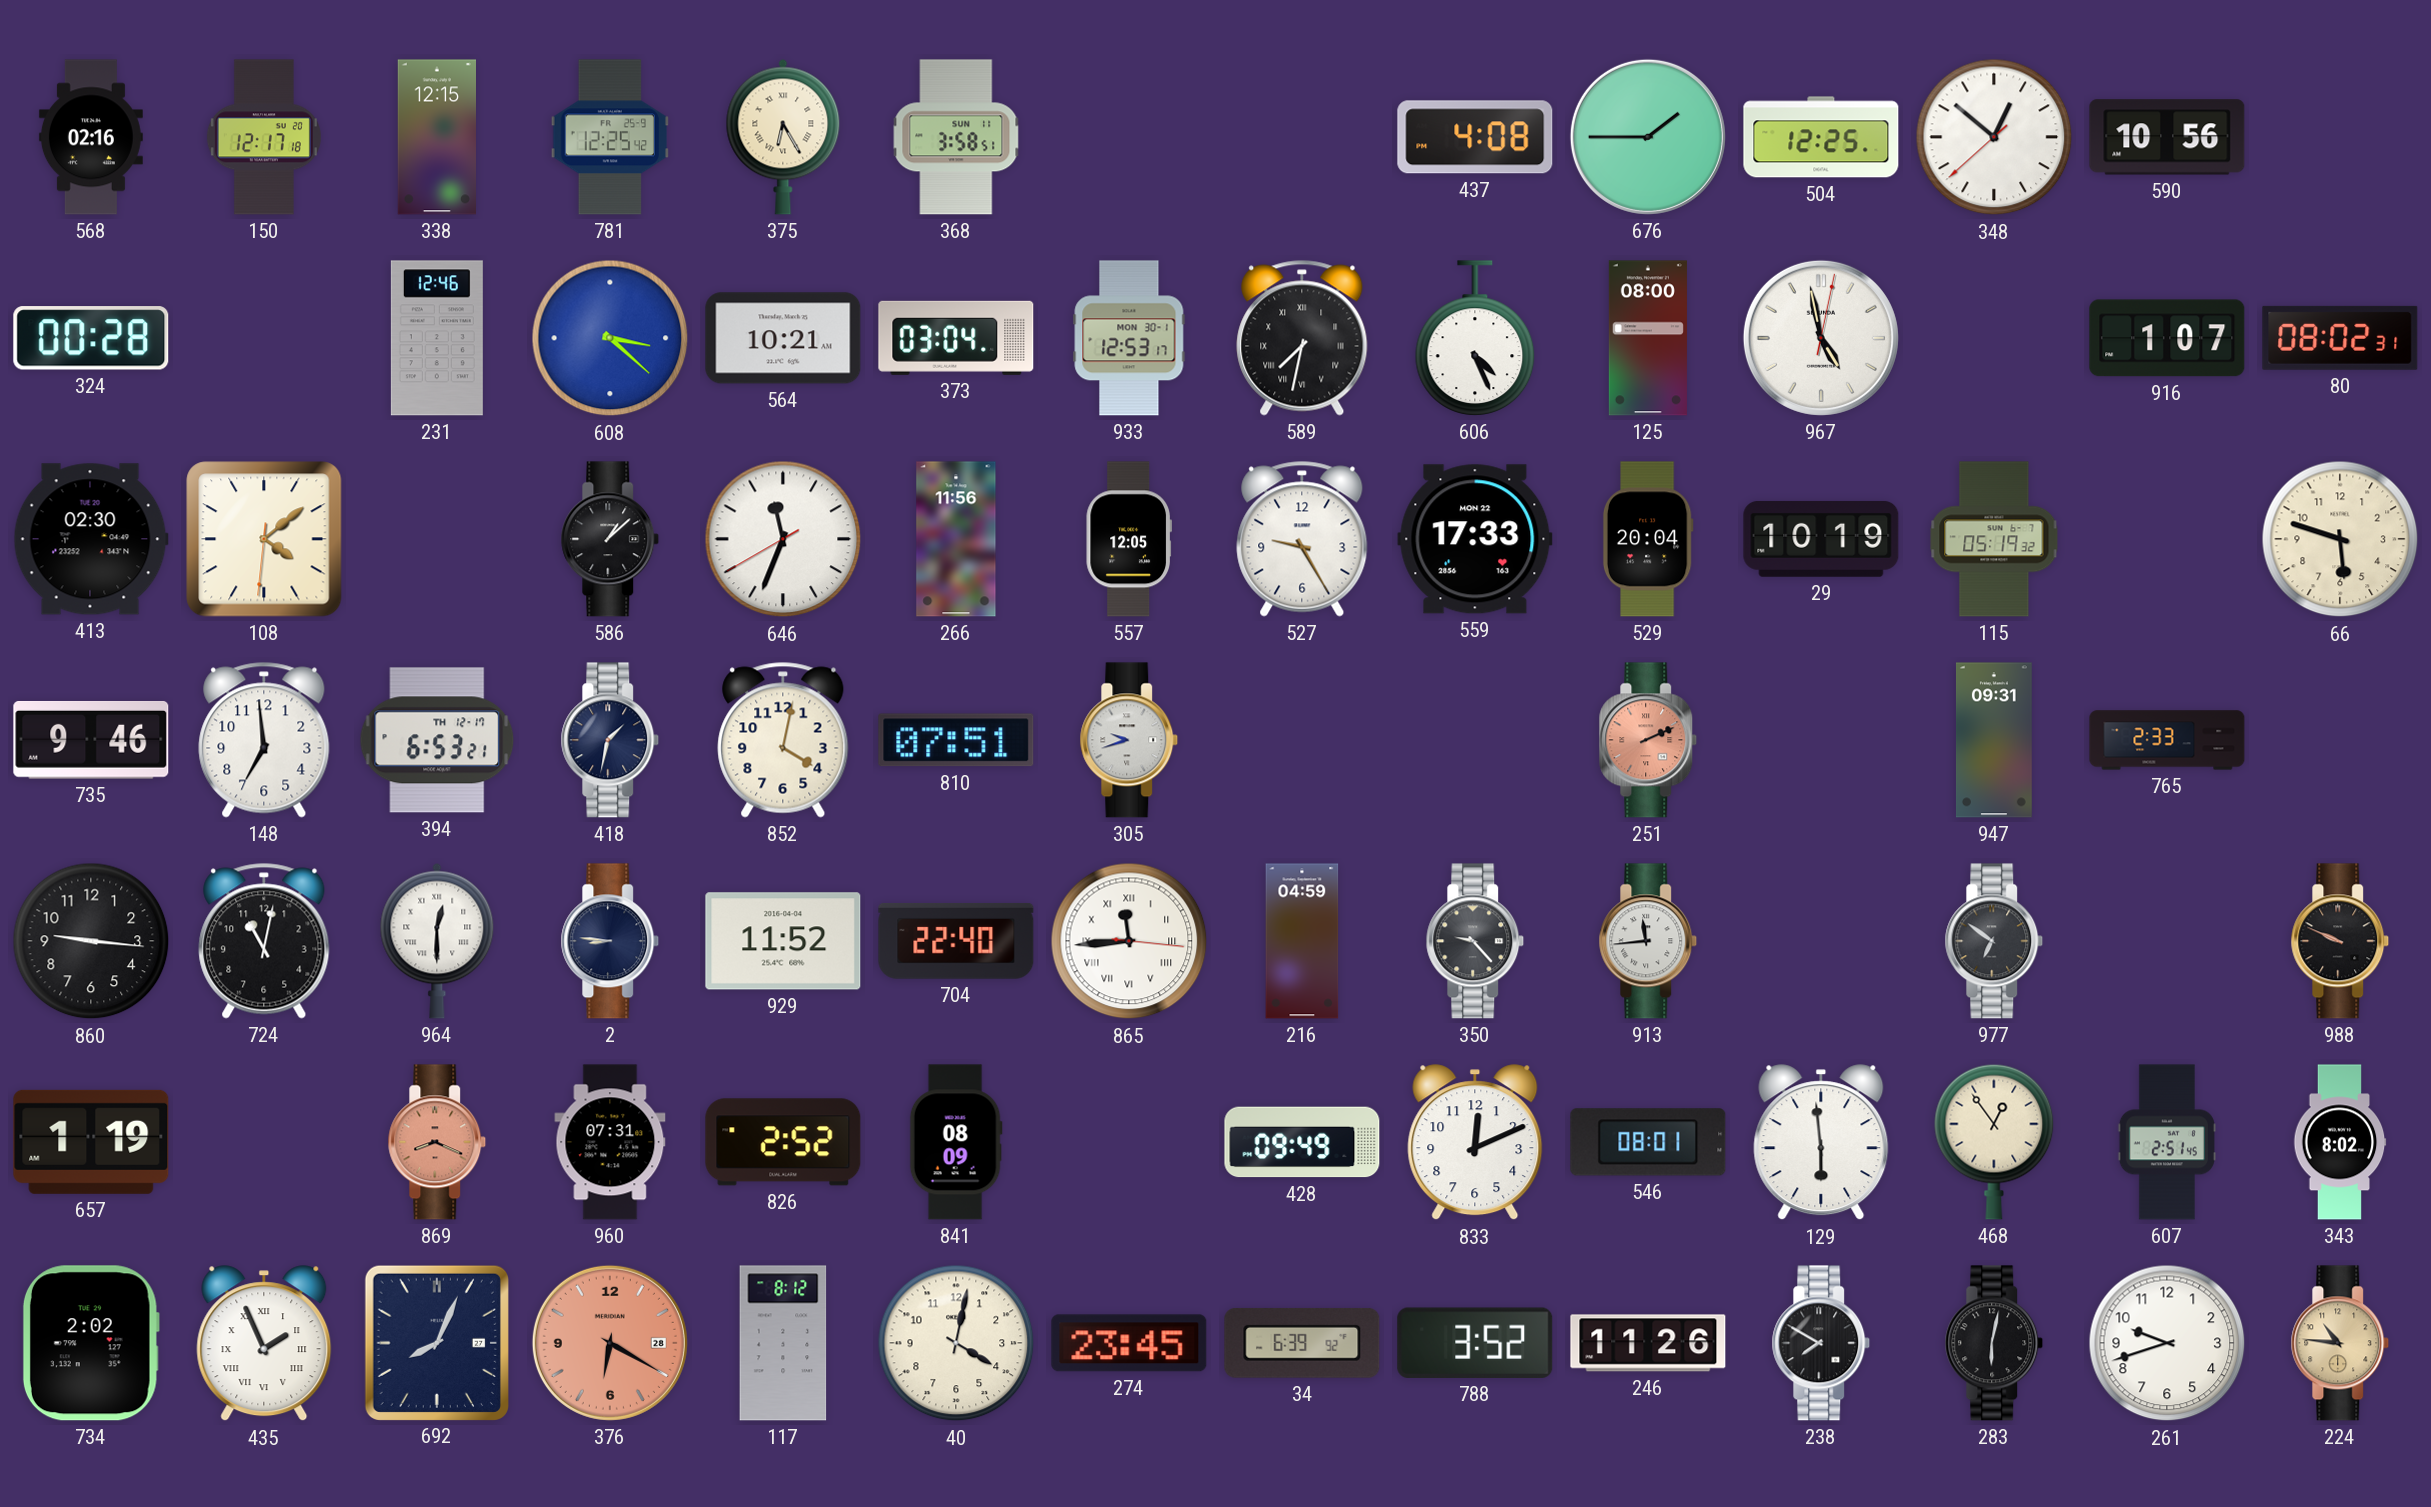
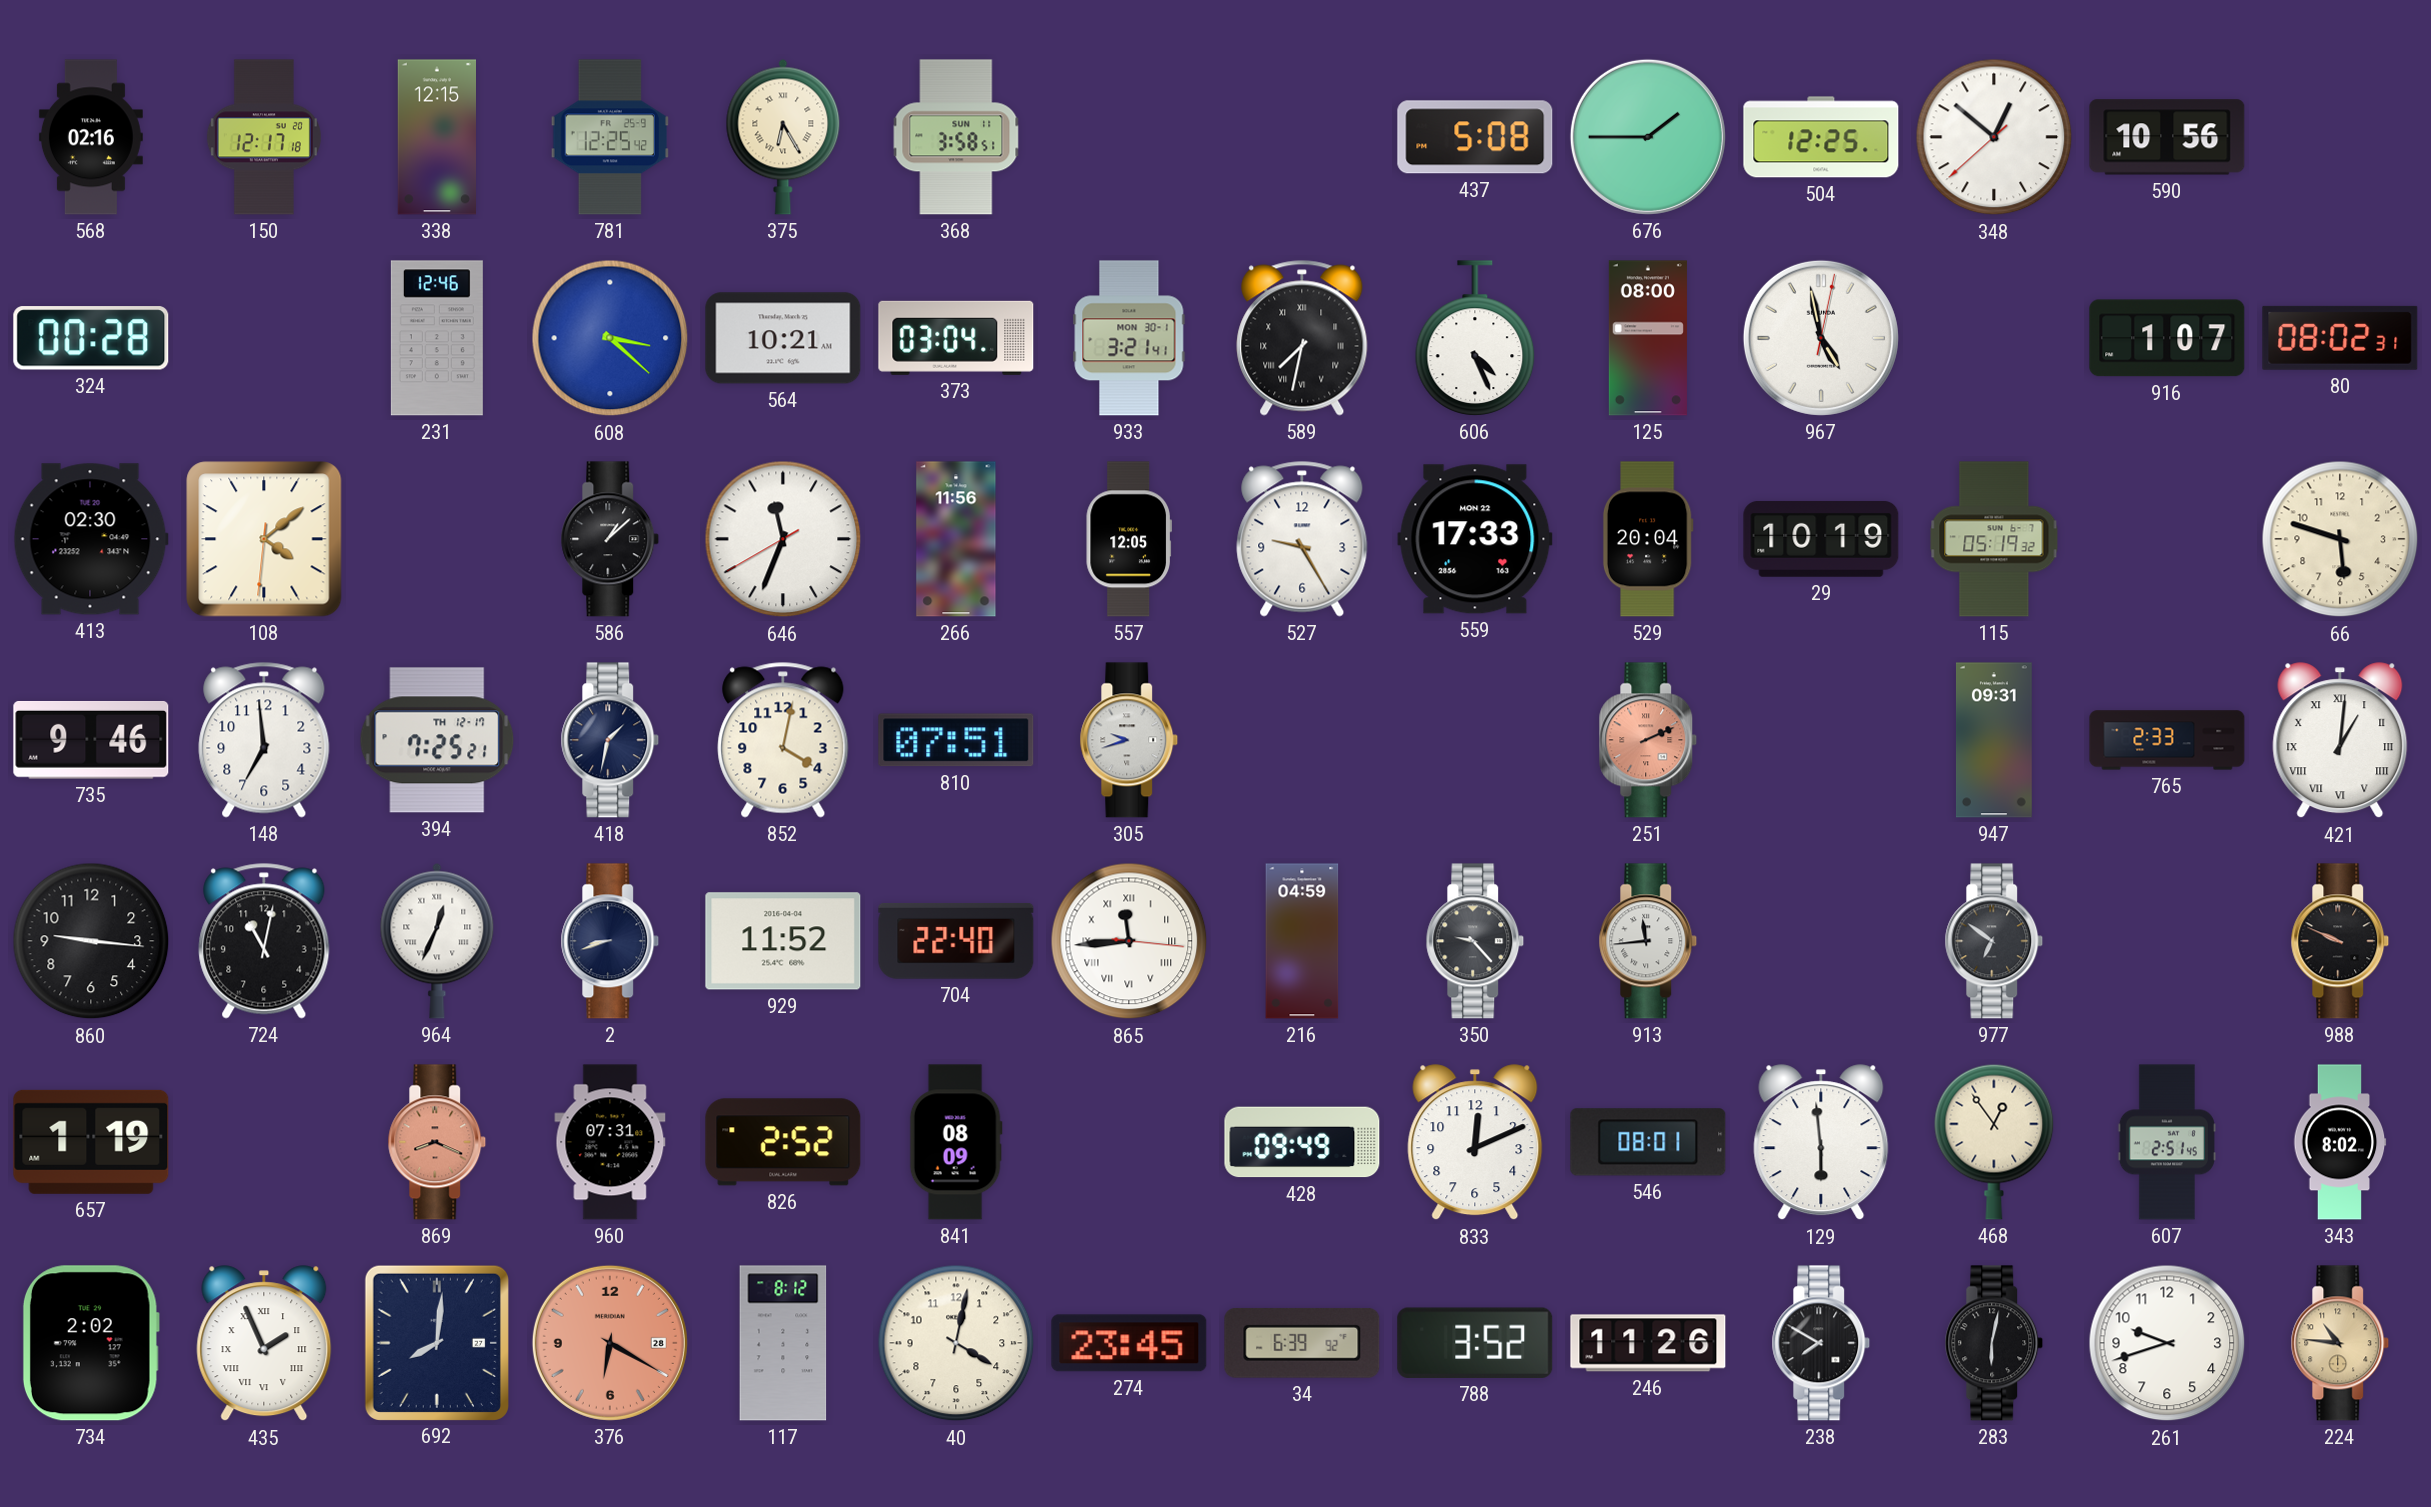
437: 4:08 -> 5:08 (1475, 137)
933: 12:53 -> 3:21 (1129, 338)
394: 6:53 -> 7:25 (437, 740)
421: none -> 1:01 (2340, 741)
964: 12:30 -> 12:34 (437, 941)
2: 8:46 -> 8:42 (610, 941)
692: 8:04 -> 8:01 (437, 1342)
